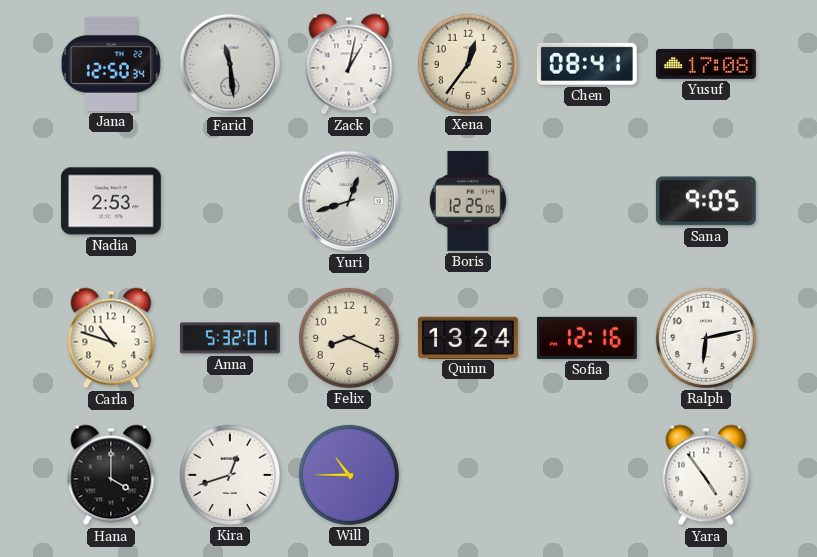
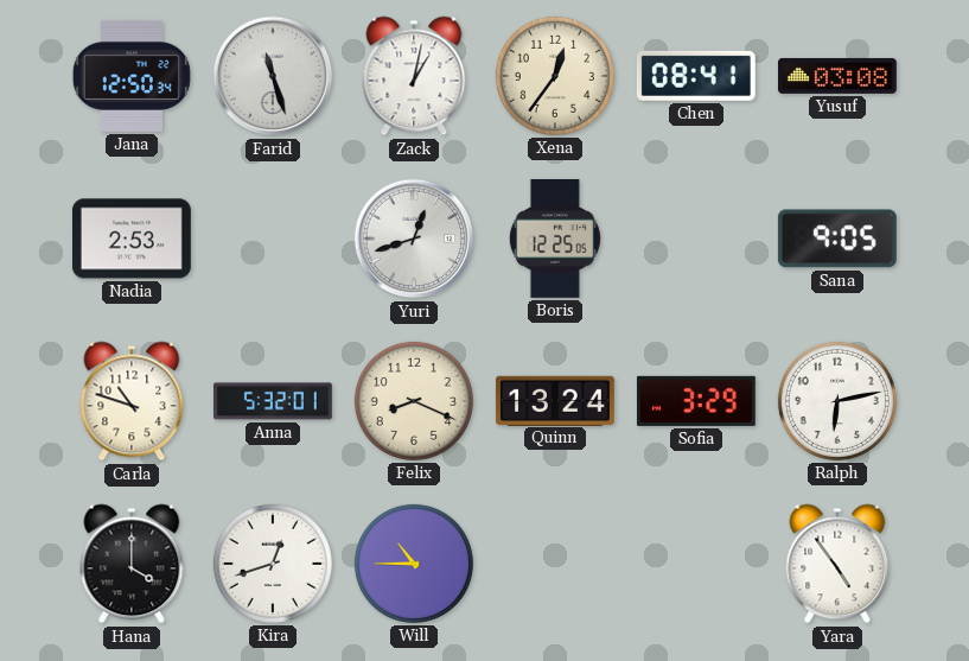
Farid: 11:29 -> 11:27 (273, 76)
Yusuf: 17:08 -> 03:08 (837, 76)
Sofia: 12:16 -> 3:29 (696, 401)
